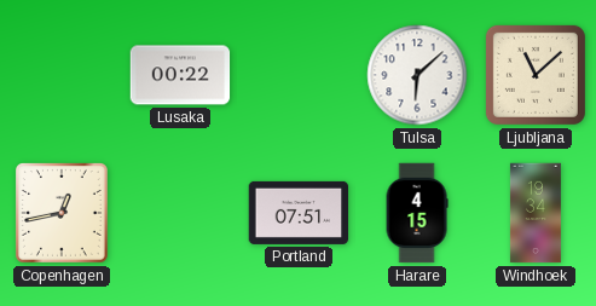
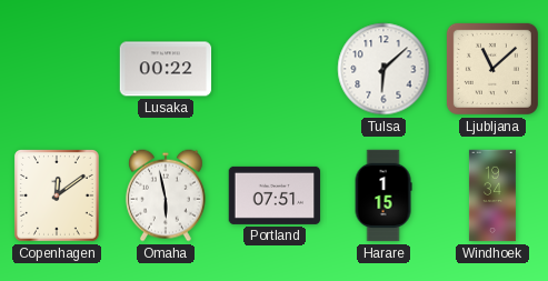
Copenhagen: 12:43 -> 12:09 (58, 197)
Omaha: none -> 5:58 (166, 195)
Harare: 4:15 -> 1:15 (383, 195)
